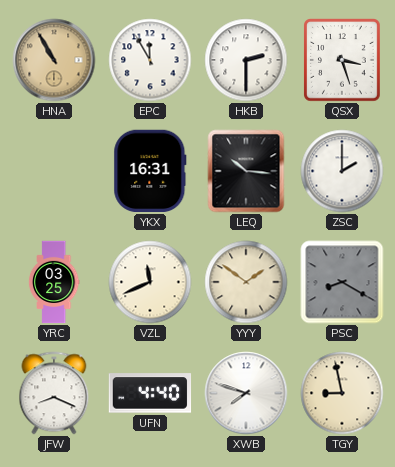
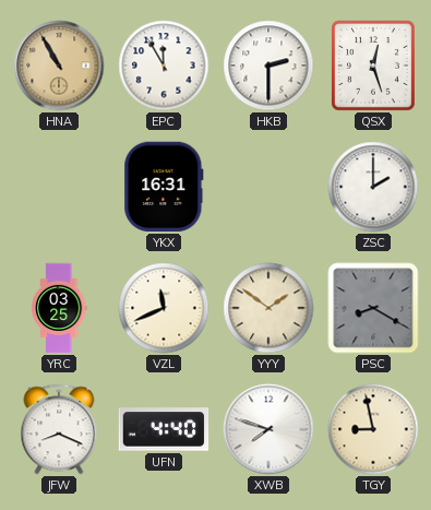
QSX: 3:27 -> 12:27 (374, 67)
LEQ: 10:16 -> none (246, 171)
